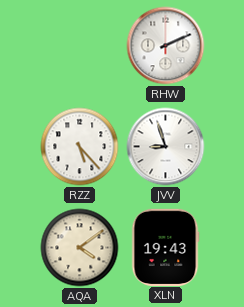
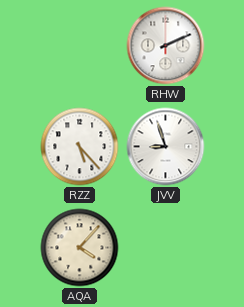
AQA: 4:09 -> 4:07 (80, 248)
XLN: 19:43 -> none (165, 247)
